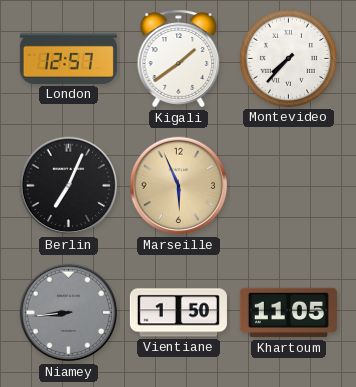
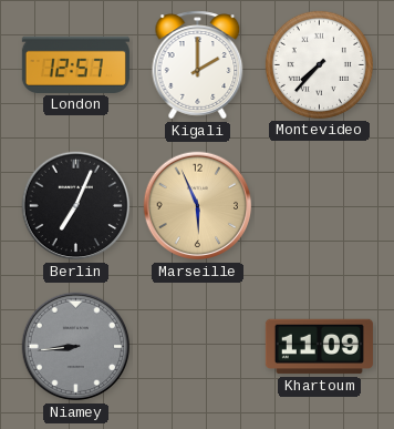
Kigali: 1:39 -> 2:00 (198, 65)
Vientiane: 1:50 -> none (178, 313)
Khartoum: 11:05 -> 11:09 (319, 347)
